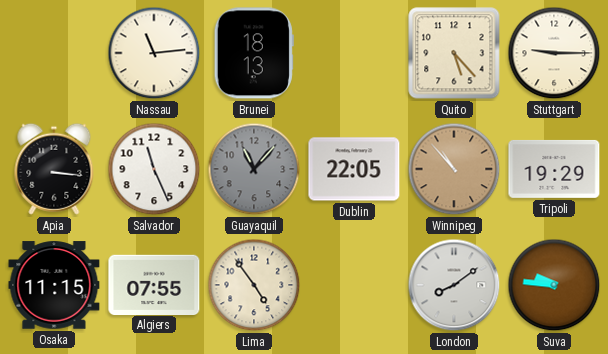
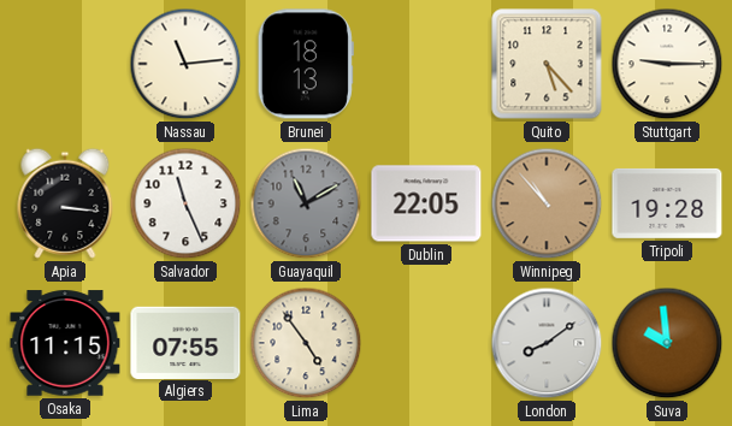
Guayaquil: 11:07 -> 11:10 (306, 203)
Tripoli: 19:29 -> 19:28 (667, 203)
Suva: 9:46 -> 9:59 (667, 343)
